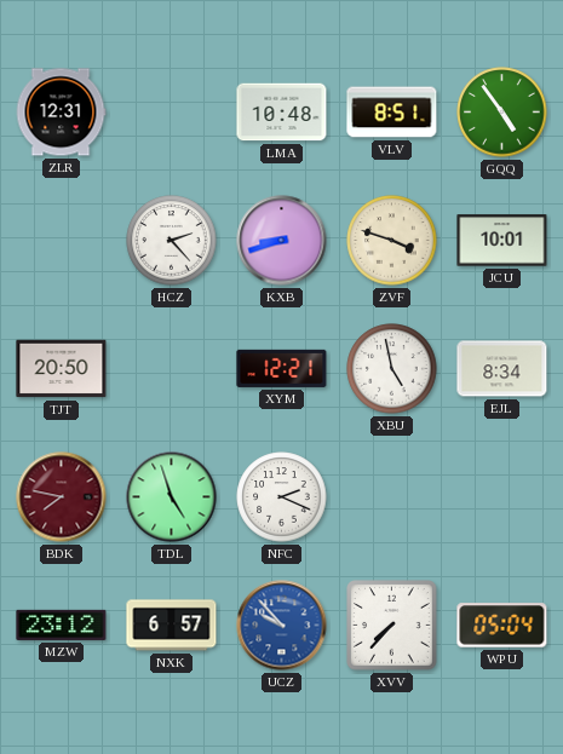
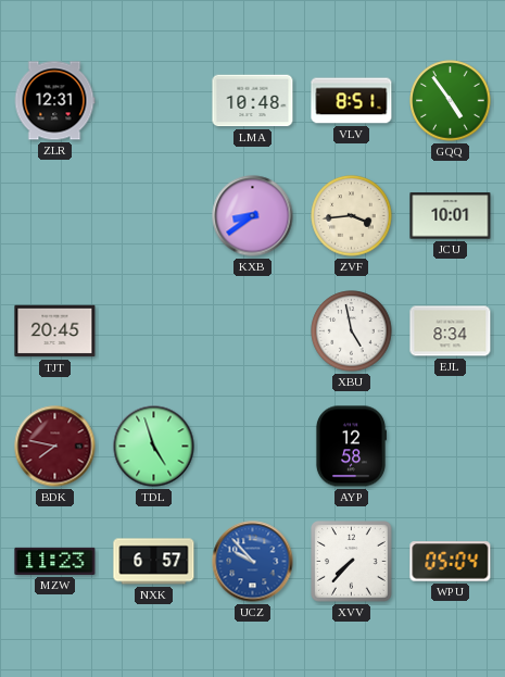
HCZ: 2:23 -> none (172, 241)
KXB: 8:42 -> 8:39 (253, 216)
ZVF: 3:48 -> 3:44 (352, 216)
TJT: 20:50 -> 20:45 (55, 331)
XYM: 12:21 -> none (282, 368)
NFC: 2:19 -> none (282, 497)
AYP: none -> 12:58 (350, 447)
MZW: 23:12 -> 11:23 (55, 561)
